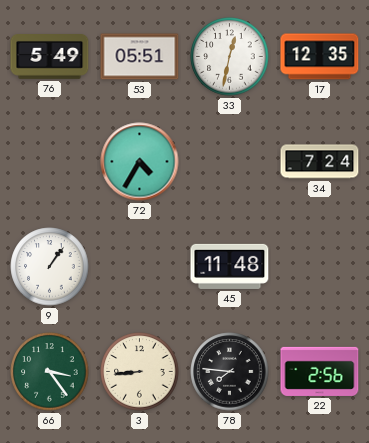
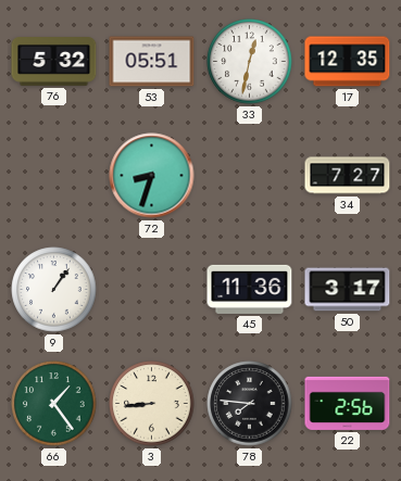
76: 5:49 -> 5:32 (54, 62)
72: 4:35 -> 8:33 (152, 176)
34: 7:24 -> 7:27 (348, 176)
45: 11:48 -> 11:36 (250, 289)
50: none -> 3:17 (348, 290)
66: 3:24 -> 1:24 (54, 404)
